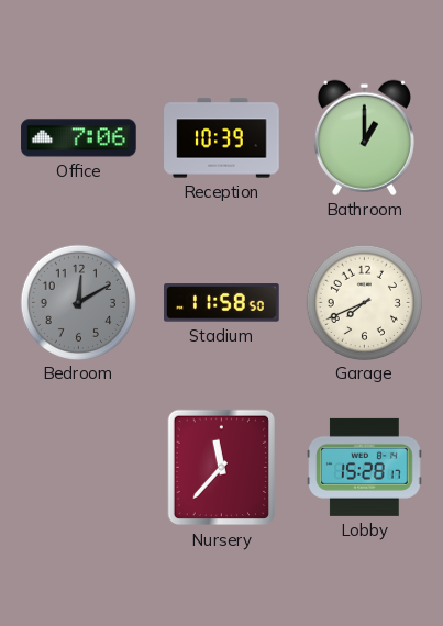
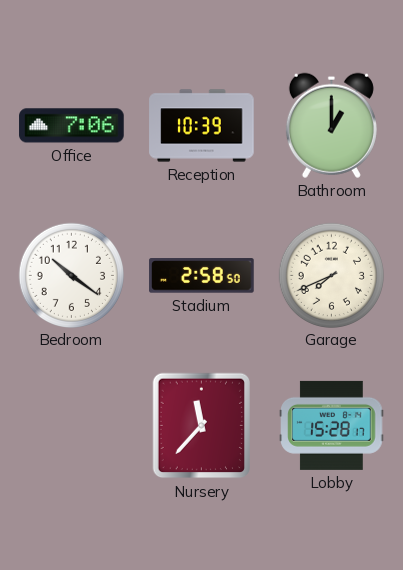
Bedroom: 12:10 -> 10:21 (71, 275)
Bedroom dial: grey -> white (71, 275)
Stadium: 11:58 -> 2:58 (202, 276)
